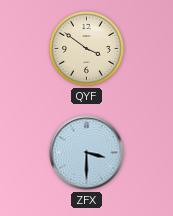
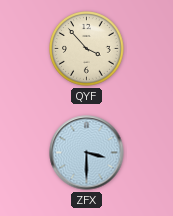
QYF: 3:51 -> 3:53 (87, 49)
